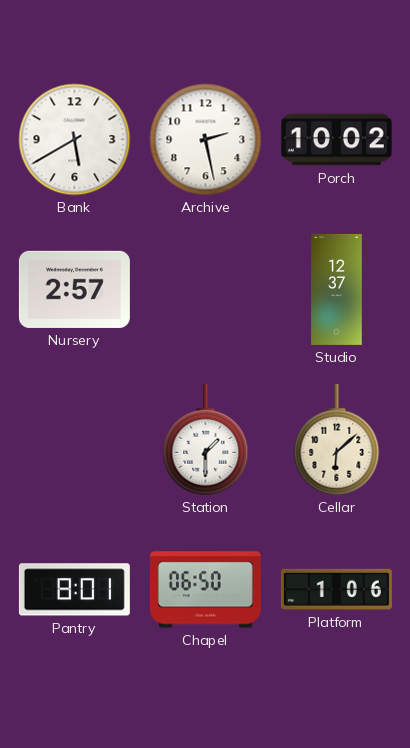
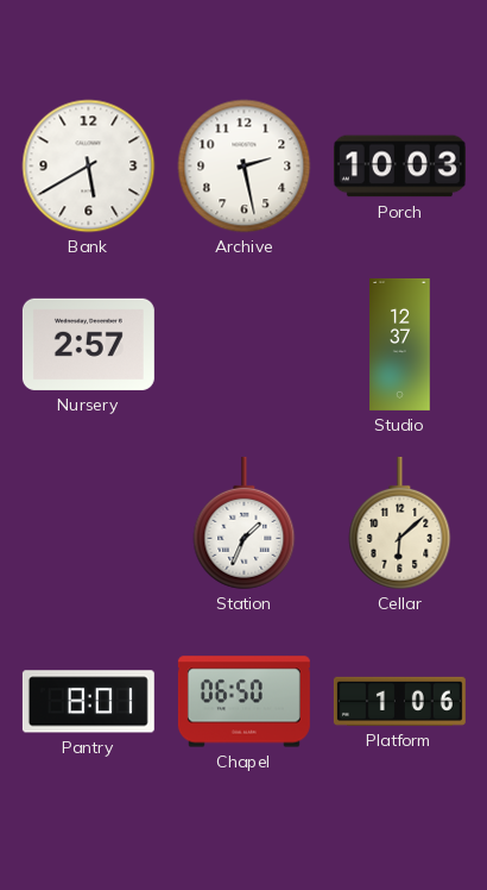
Porch: 10:02 -> 10:03 (399, 167)
Station: 1:30 -> 1:34 (245, 524)
